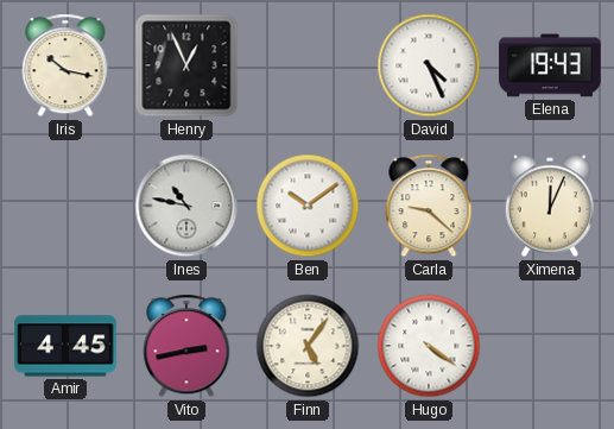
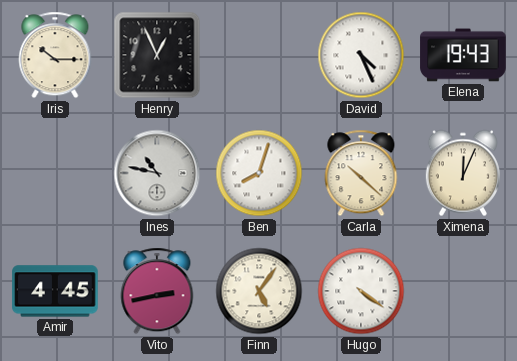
Iris: 10:17 -> 10:15 (55, 55)
Ben: 10:09 -> 8:03 (259, 173)
Carla: 9:22 -> 10:22 (361, 173)
